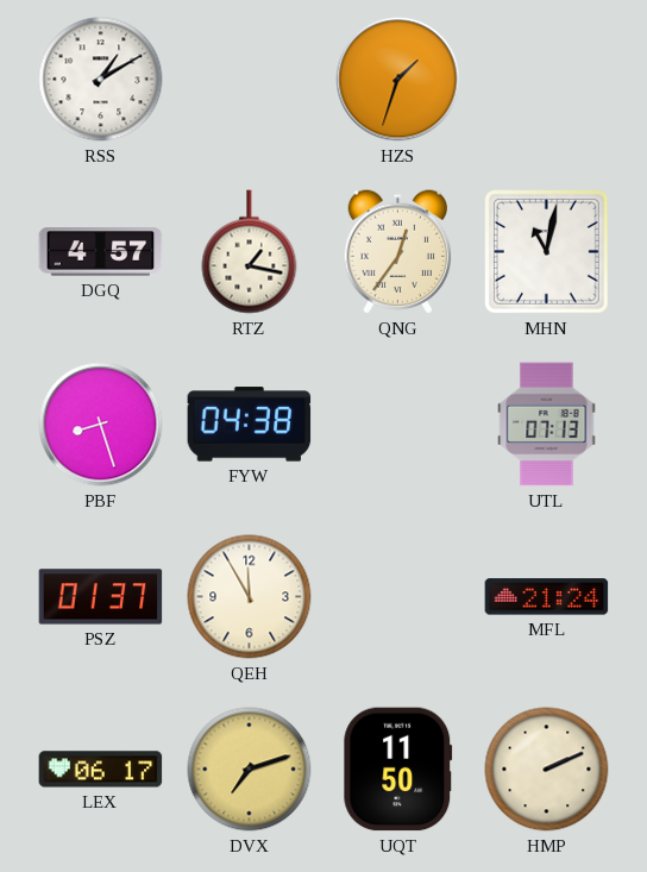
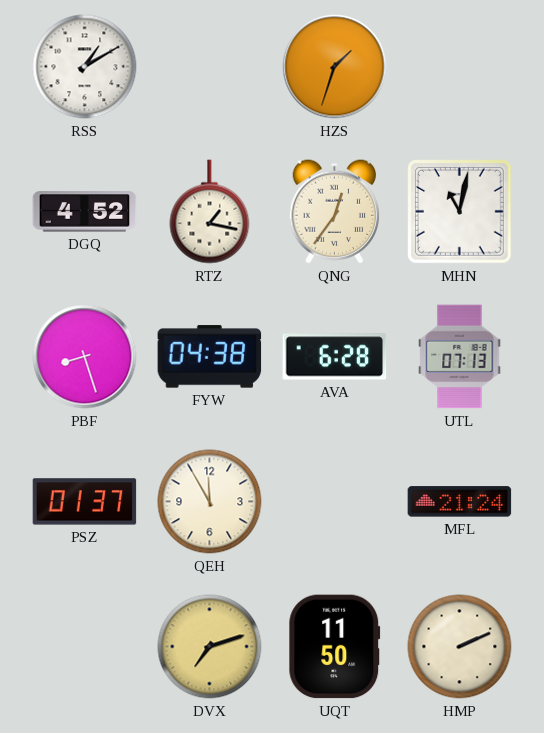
DGQ: 4:57 -> 4:52 (85, 212)
AVA: none -> 6:28 (335, 357)
LEX: 06:17 -> none (101, 770)
